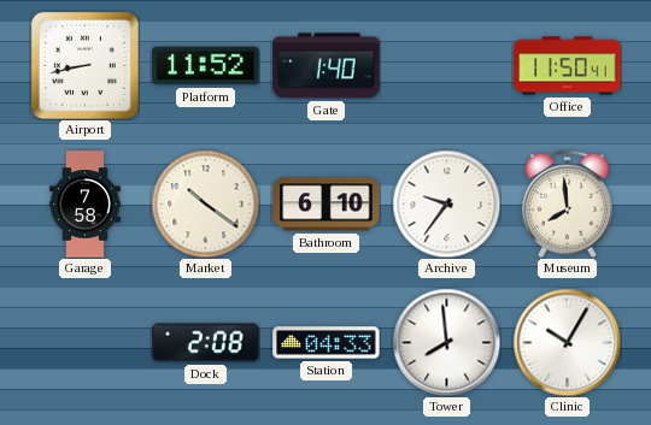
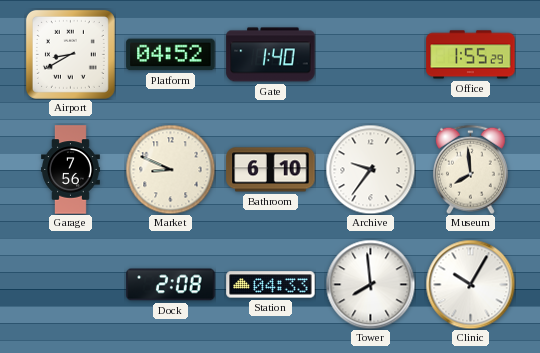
Airport: 8:43 -> 8:40 (70, 54)
Platform: 11:52 -> 04:52 (171, 55)
Office: 11:50 -> 1:55 (471, 55)
Garage: 7:58 -> 7:56 (71, 170)
Market: 10:21 -> 8:49 (170, 169)
